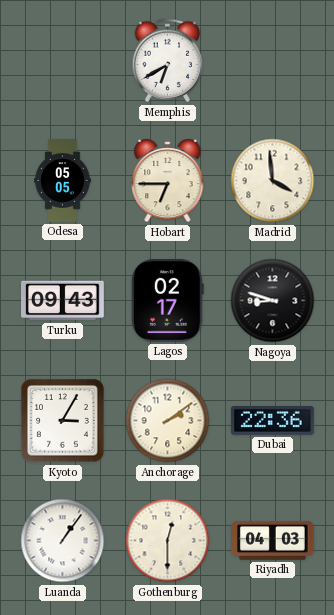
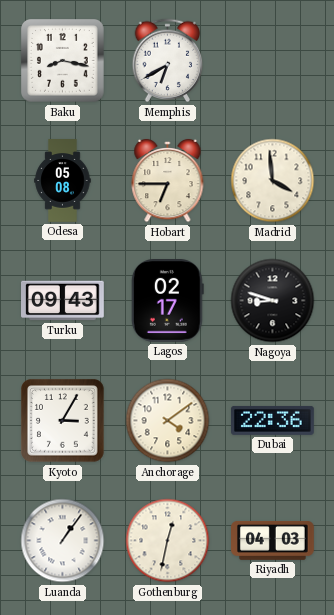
Baku: none -> 8:17 (63, 61)
Odesa: 05:05 -> 05:08 (63, 181)
Anchorage: 2:09 -> 4:09 (168, 421)
Gothenburg: 12:30 -> 12:32 (168, 541)
